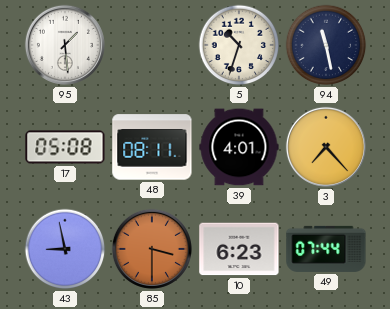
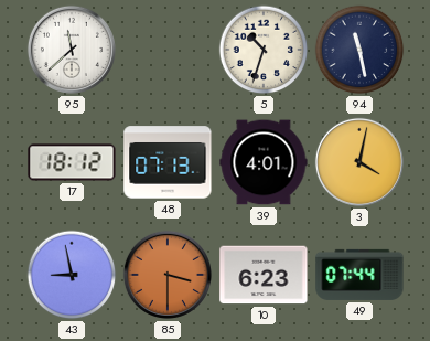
95: 1:29 -> 11:38 (72, 50)
17: 05:08 -> 18:12 (72, 162)
48: 08:11 -> 07:13 (168, 162)
3: 7:23 -> 4:02 (359, 162)
